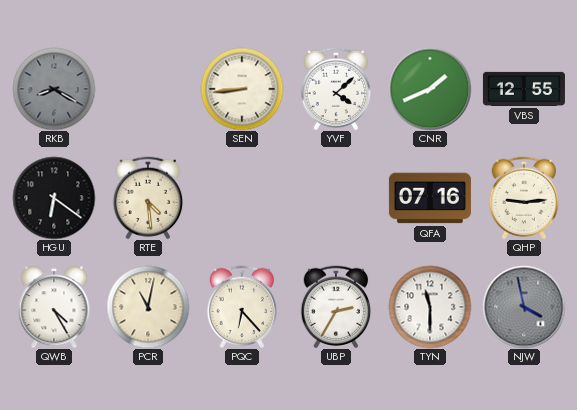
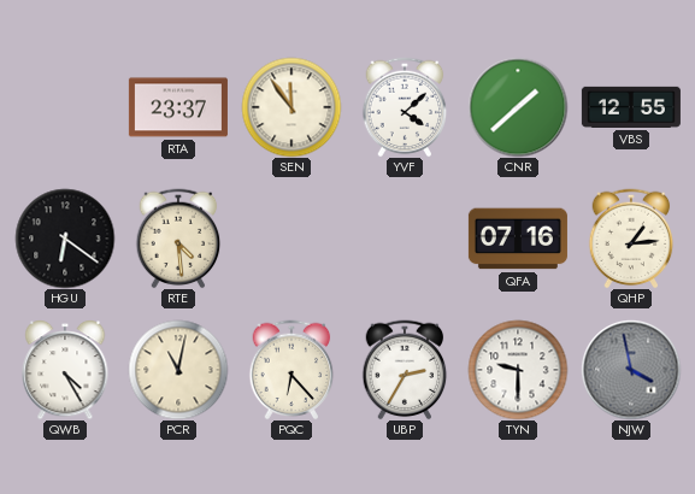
RKB: 8:20 -> none (54, 89)
RTA: none -> 23:37 (178, 107)
SEN: 8:44 -> 11:54 (291, 107)
CNR: 1:41 -> 1:38 (518, 107)
QHP: 9:14 -> 1:14 (631, 239)
TYN: 11:30 -> 9:30 (518, 370)
